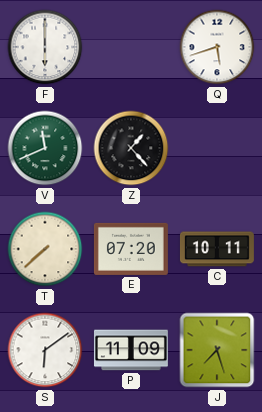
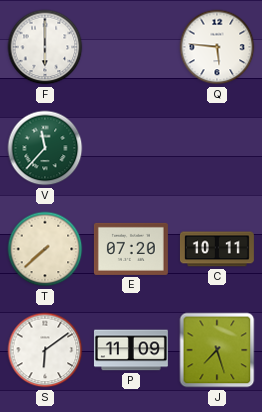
Q: 5:42 -> 5:46 (217, 47)
V: 11:41 -> 11:37 (45, 148)
Z: 1:23 -> none (131, 148)
